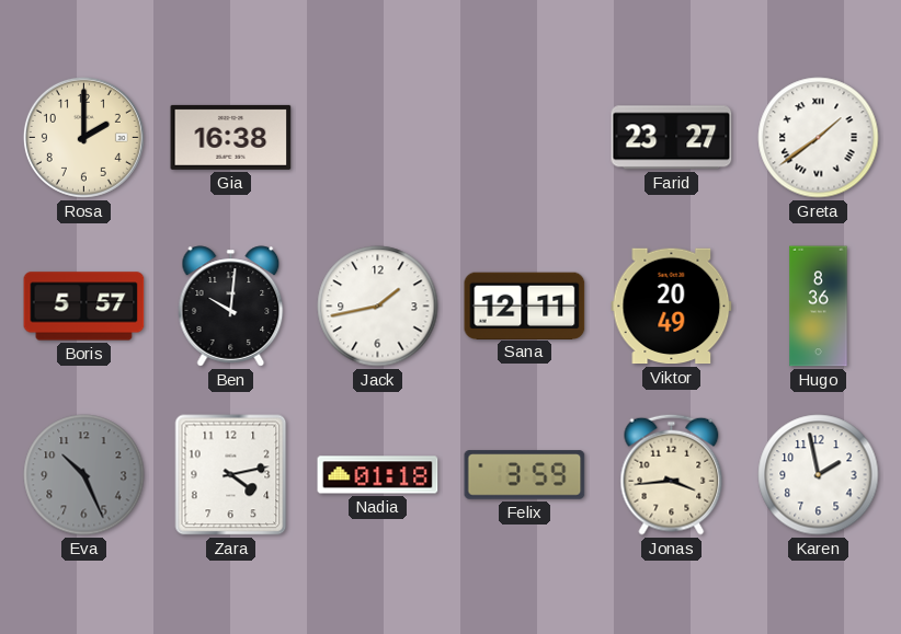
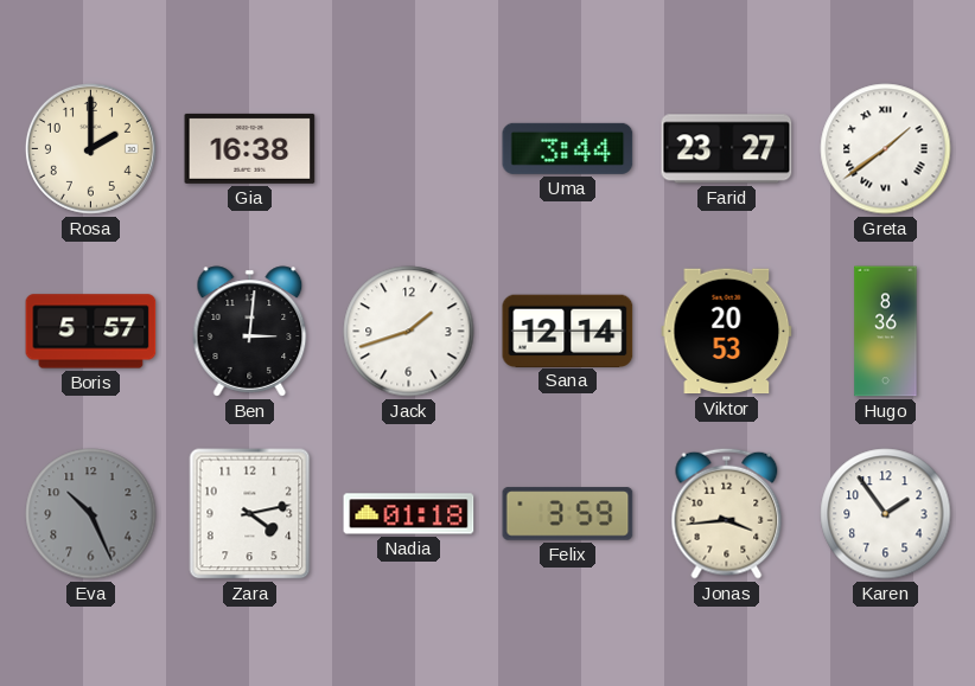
Uma: none -> 3:44 (568, 148)
Ben: 10:01 -> 3:01 (250, 332)
Jack: 1:43 -> 1:42 (409, 332)
Sana: 12:11 -> 12:14 (568, 331)
Viktor: 20:49 -> 20:53 (727, 332)
Karen: 1:58 -> 1:54 (886, 514)
